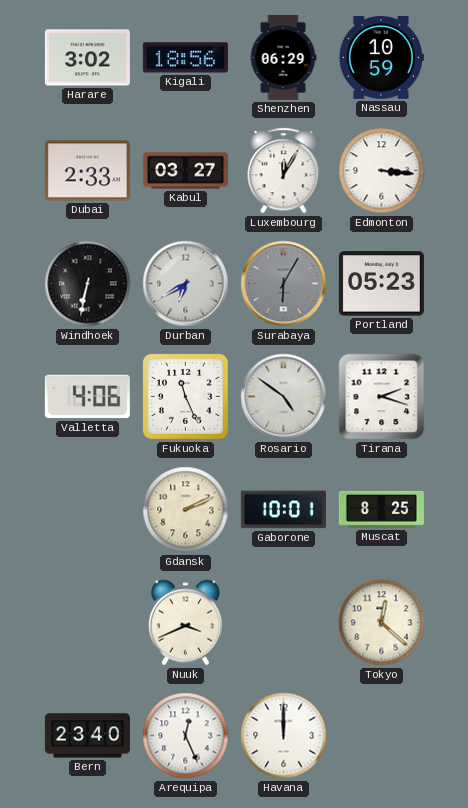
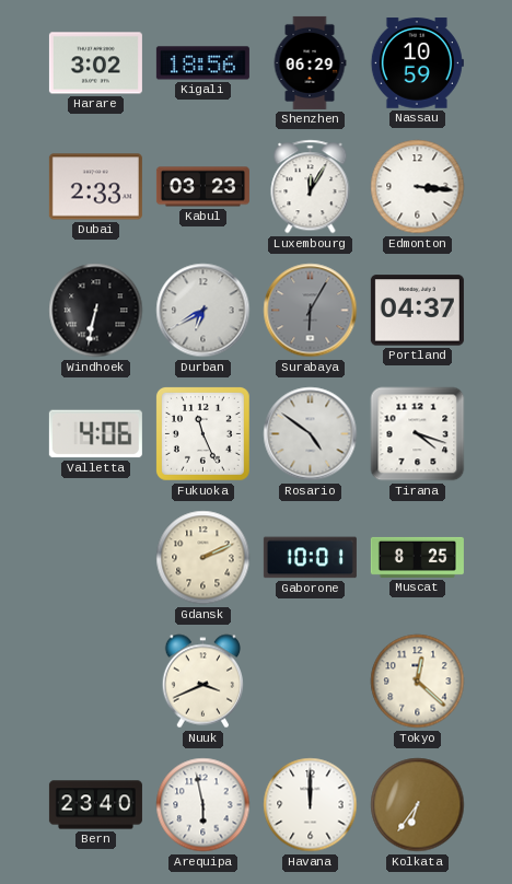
Kabul: 03:27 -> 03:23 (202, 187)
Portland: 05:23 -> 04:37 (417, 311)
Tirana: 2:18 -> 4:18 (418, 434)
Arequipa: 12:26 -> 5:58 (203, 805)
Kolkata: none -> 6:36 (418, 805)
